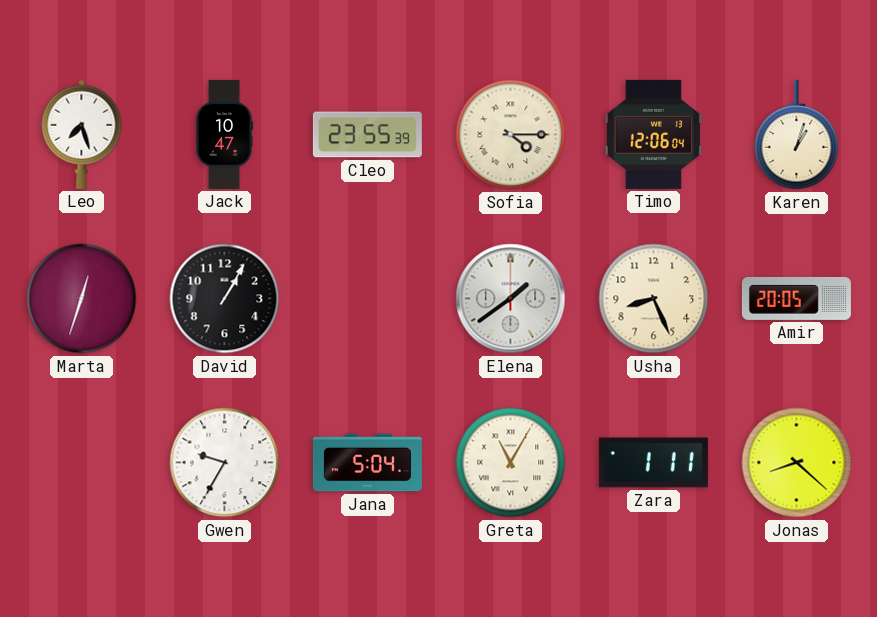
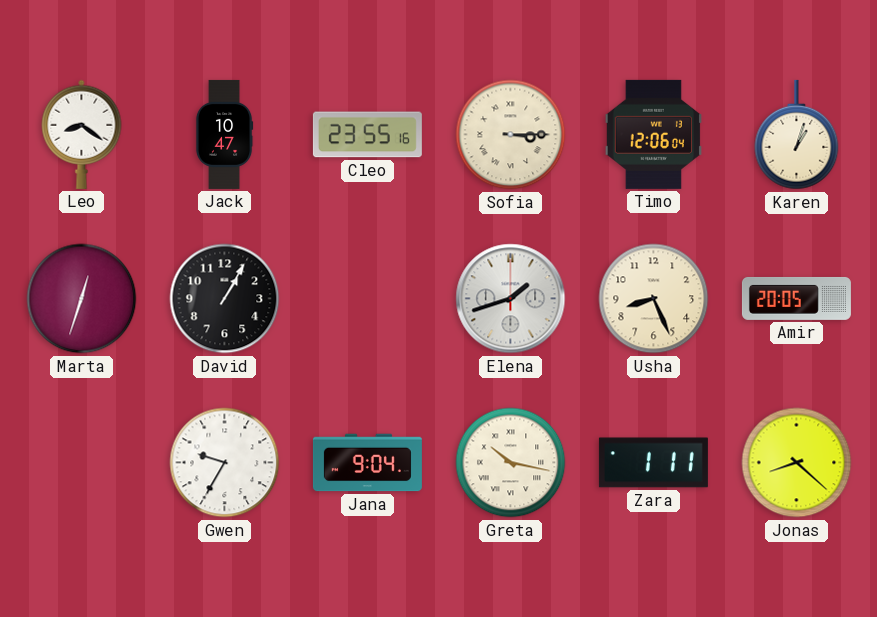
Leo: 7:27 -> 8:21 (82, 134)
Cleo: 23:55:39 -> 23:55:16 (367, 135)
Sofia: 4:15 -> 3:15 (511, 135)
Elena: 1:39 -> 1:42 (511, 299)
Jana: 5:04 -> 9:04 (367, 463)
Greta: 11:05 -> 10:17 (511, 463)
